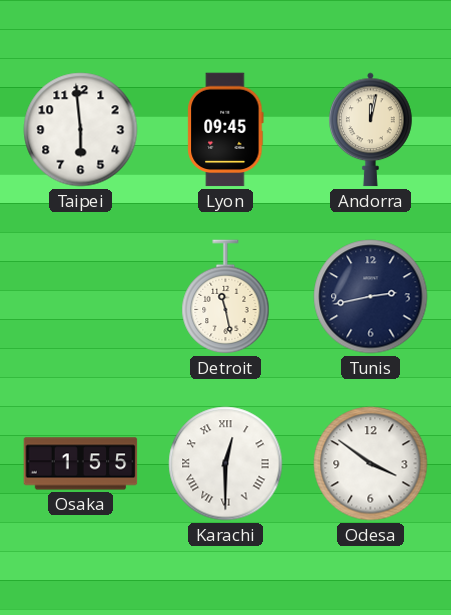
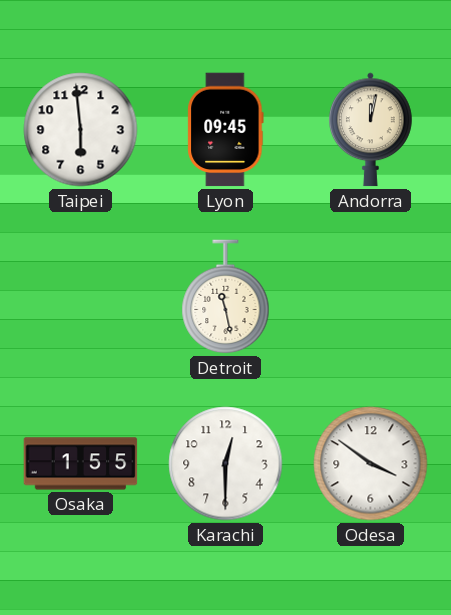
Tunis: 2:43 -> none (371, 297)
Karachi numerals: Roman -> Arabic (226, 464)
